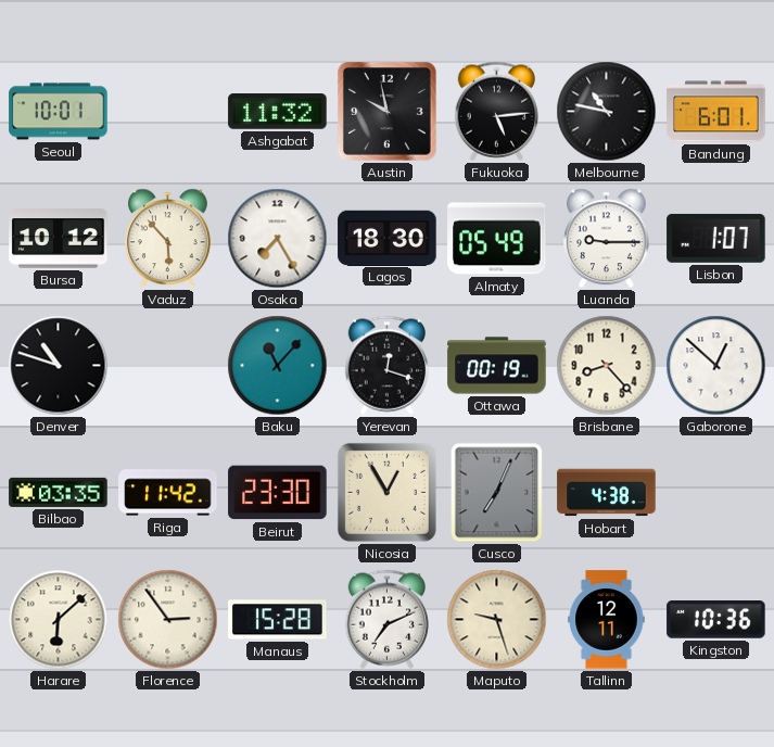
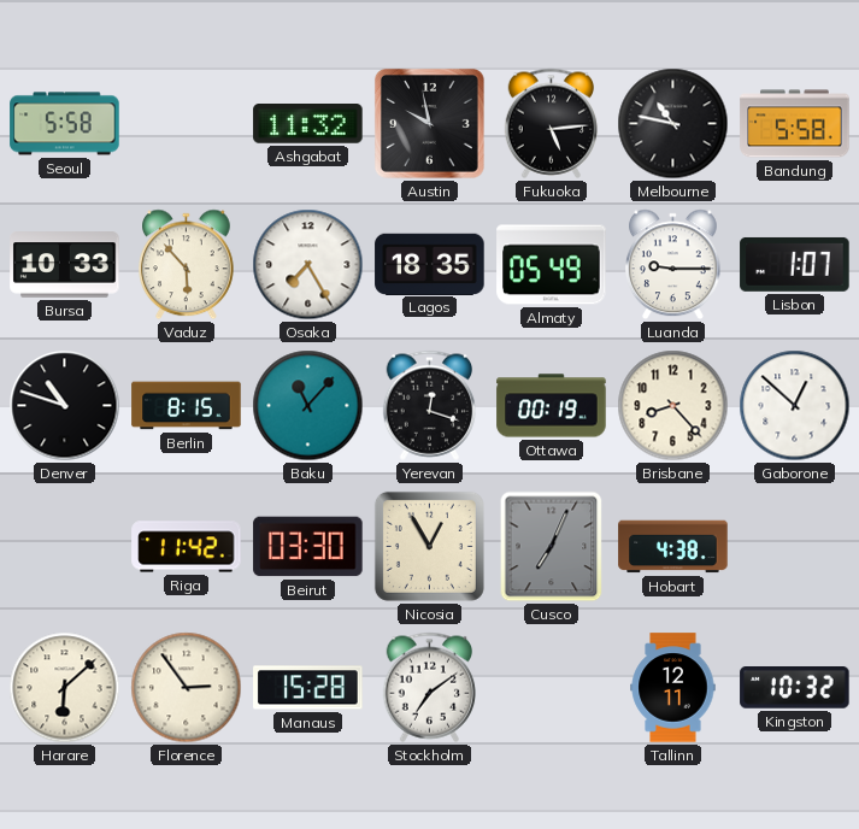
Seoul: 10:01 -> 5:58 (65, 124)
Bandung: 6:01 -> 5:58 (795, 124)
Bursa: 10:12 -> 10:33 (65, 265)
Lagos: 18:30 -> 18:35 (430, 264)
Berlin: none -> 8:15 (187, 406)
Bilbao: 03:35 -> none (59, 492)
Beirut: 23:30 -> 03:30 (308, 547)
Stockholm: 7:11 -> 7:09 (430, 687)
Maputo: 9:27 -> none (497, 620)
Kingston: 10:36 -> 10:32 (795, 688)
